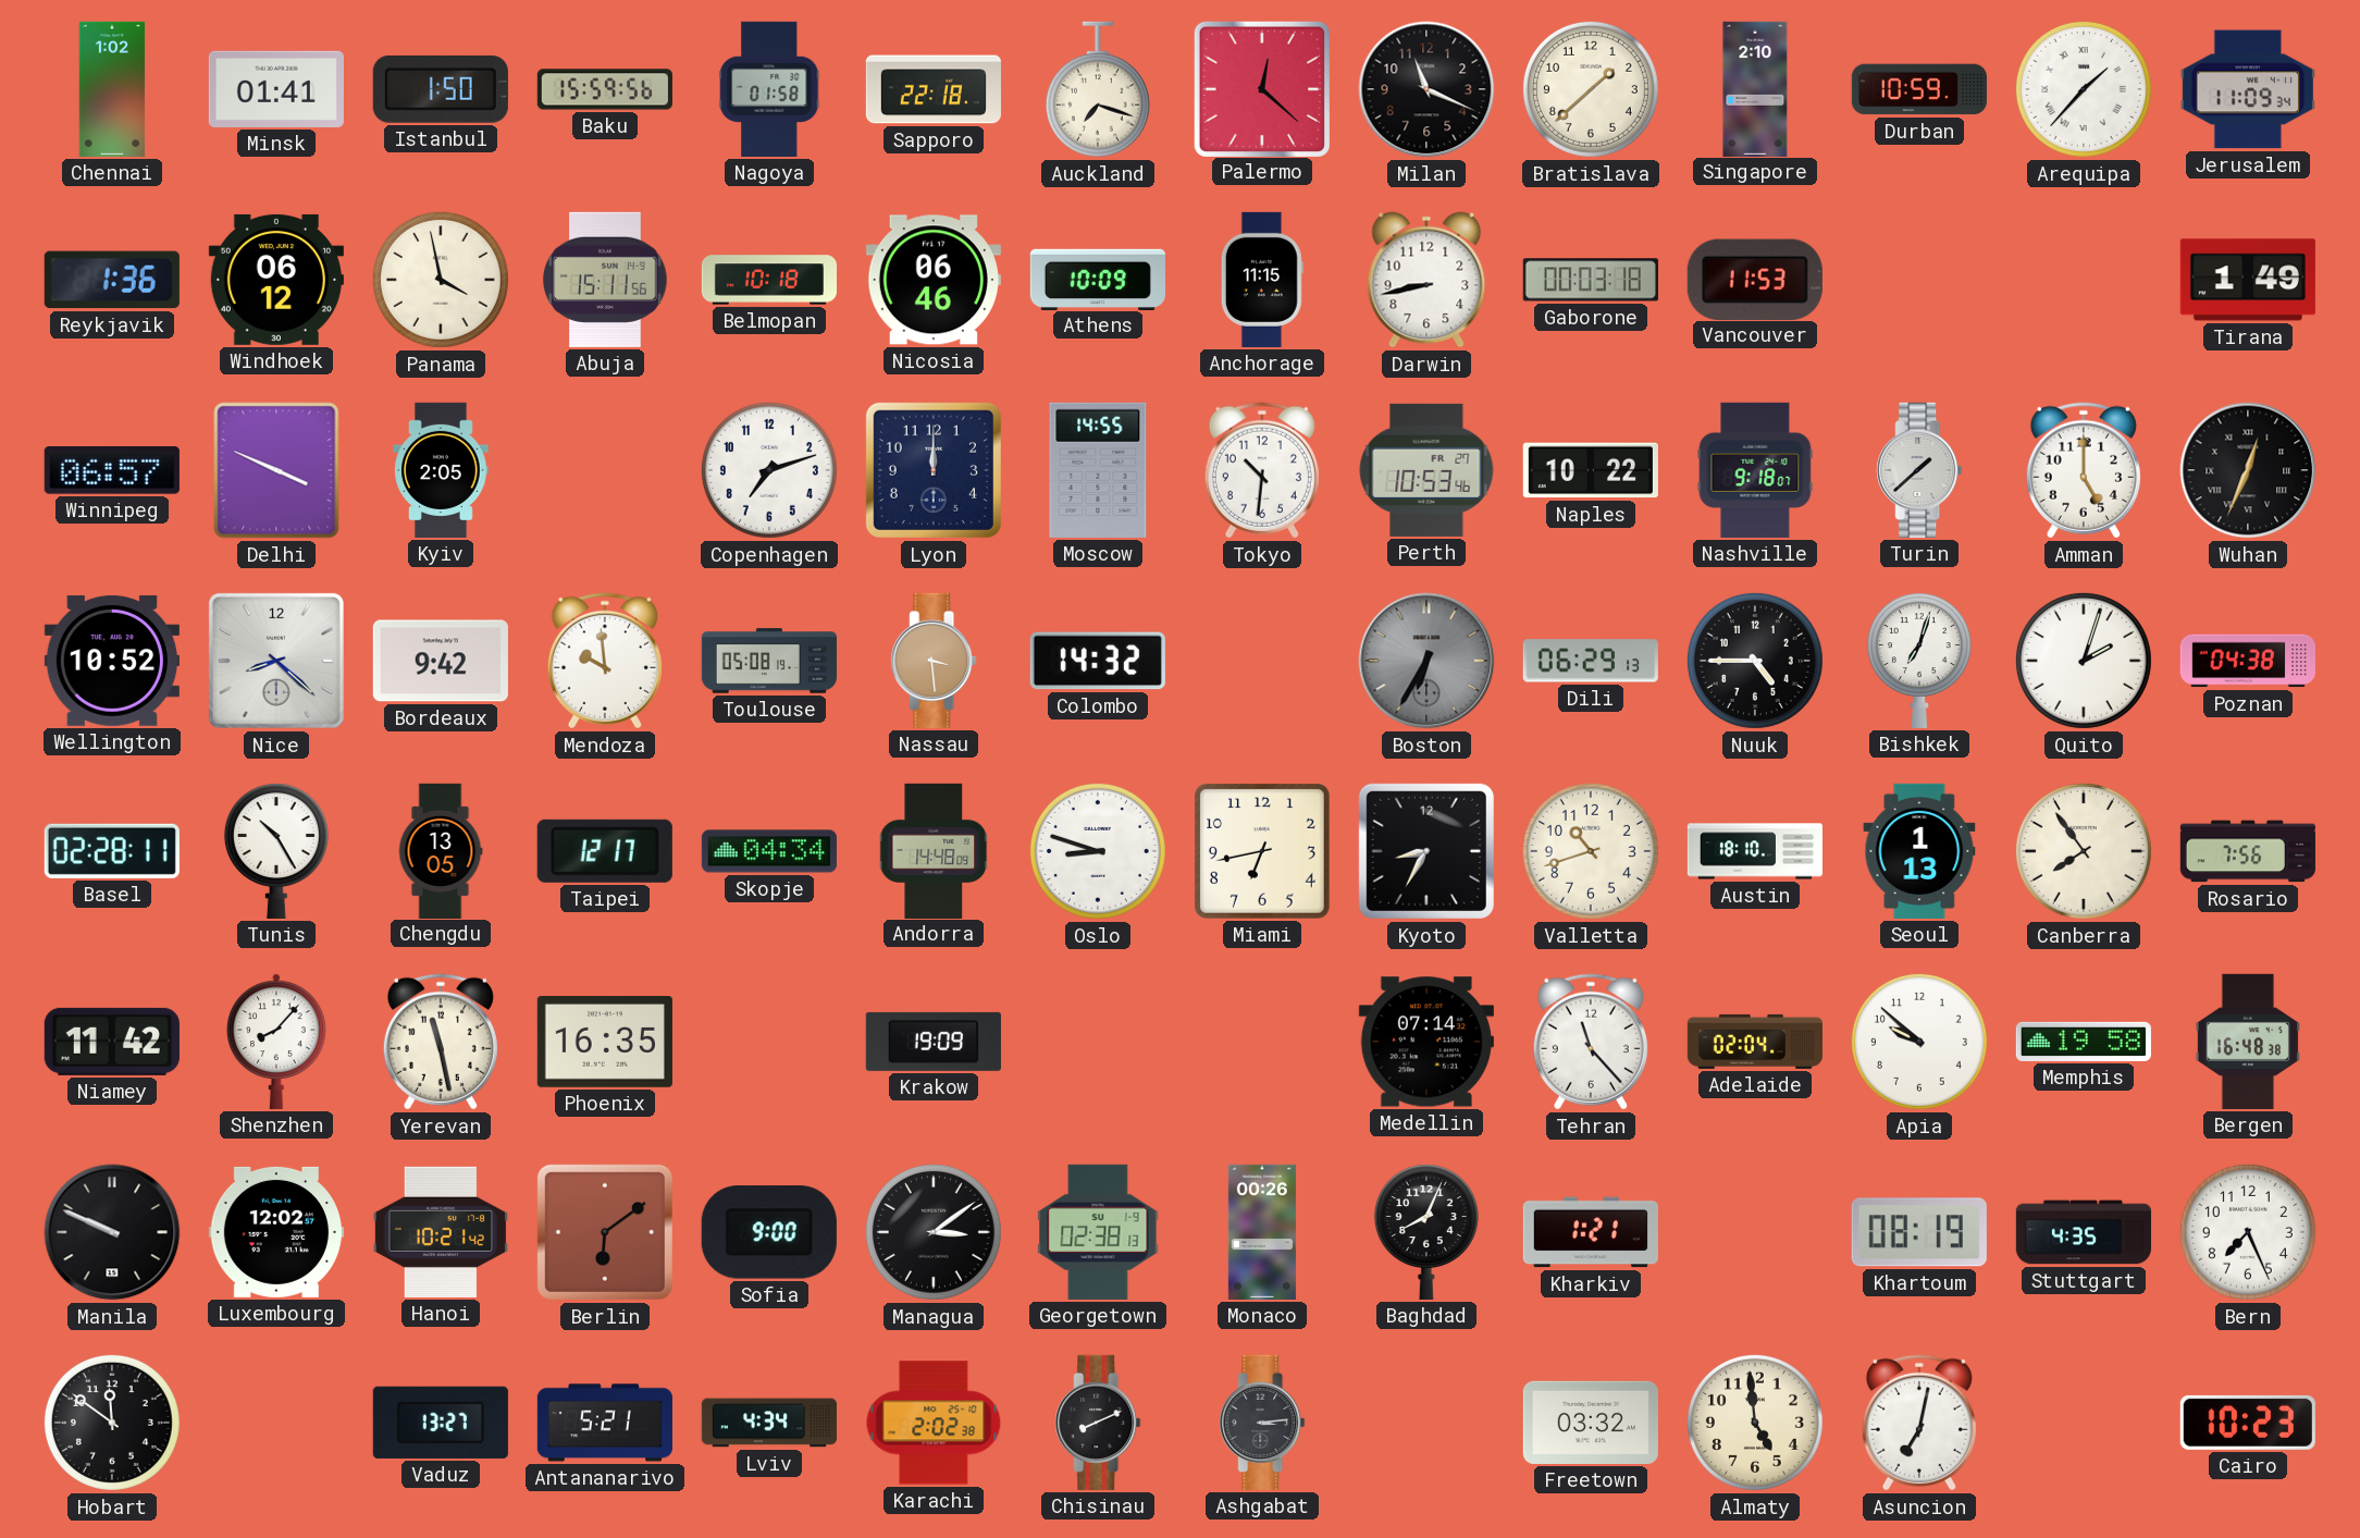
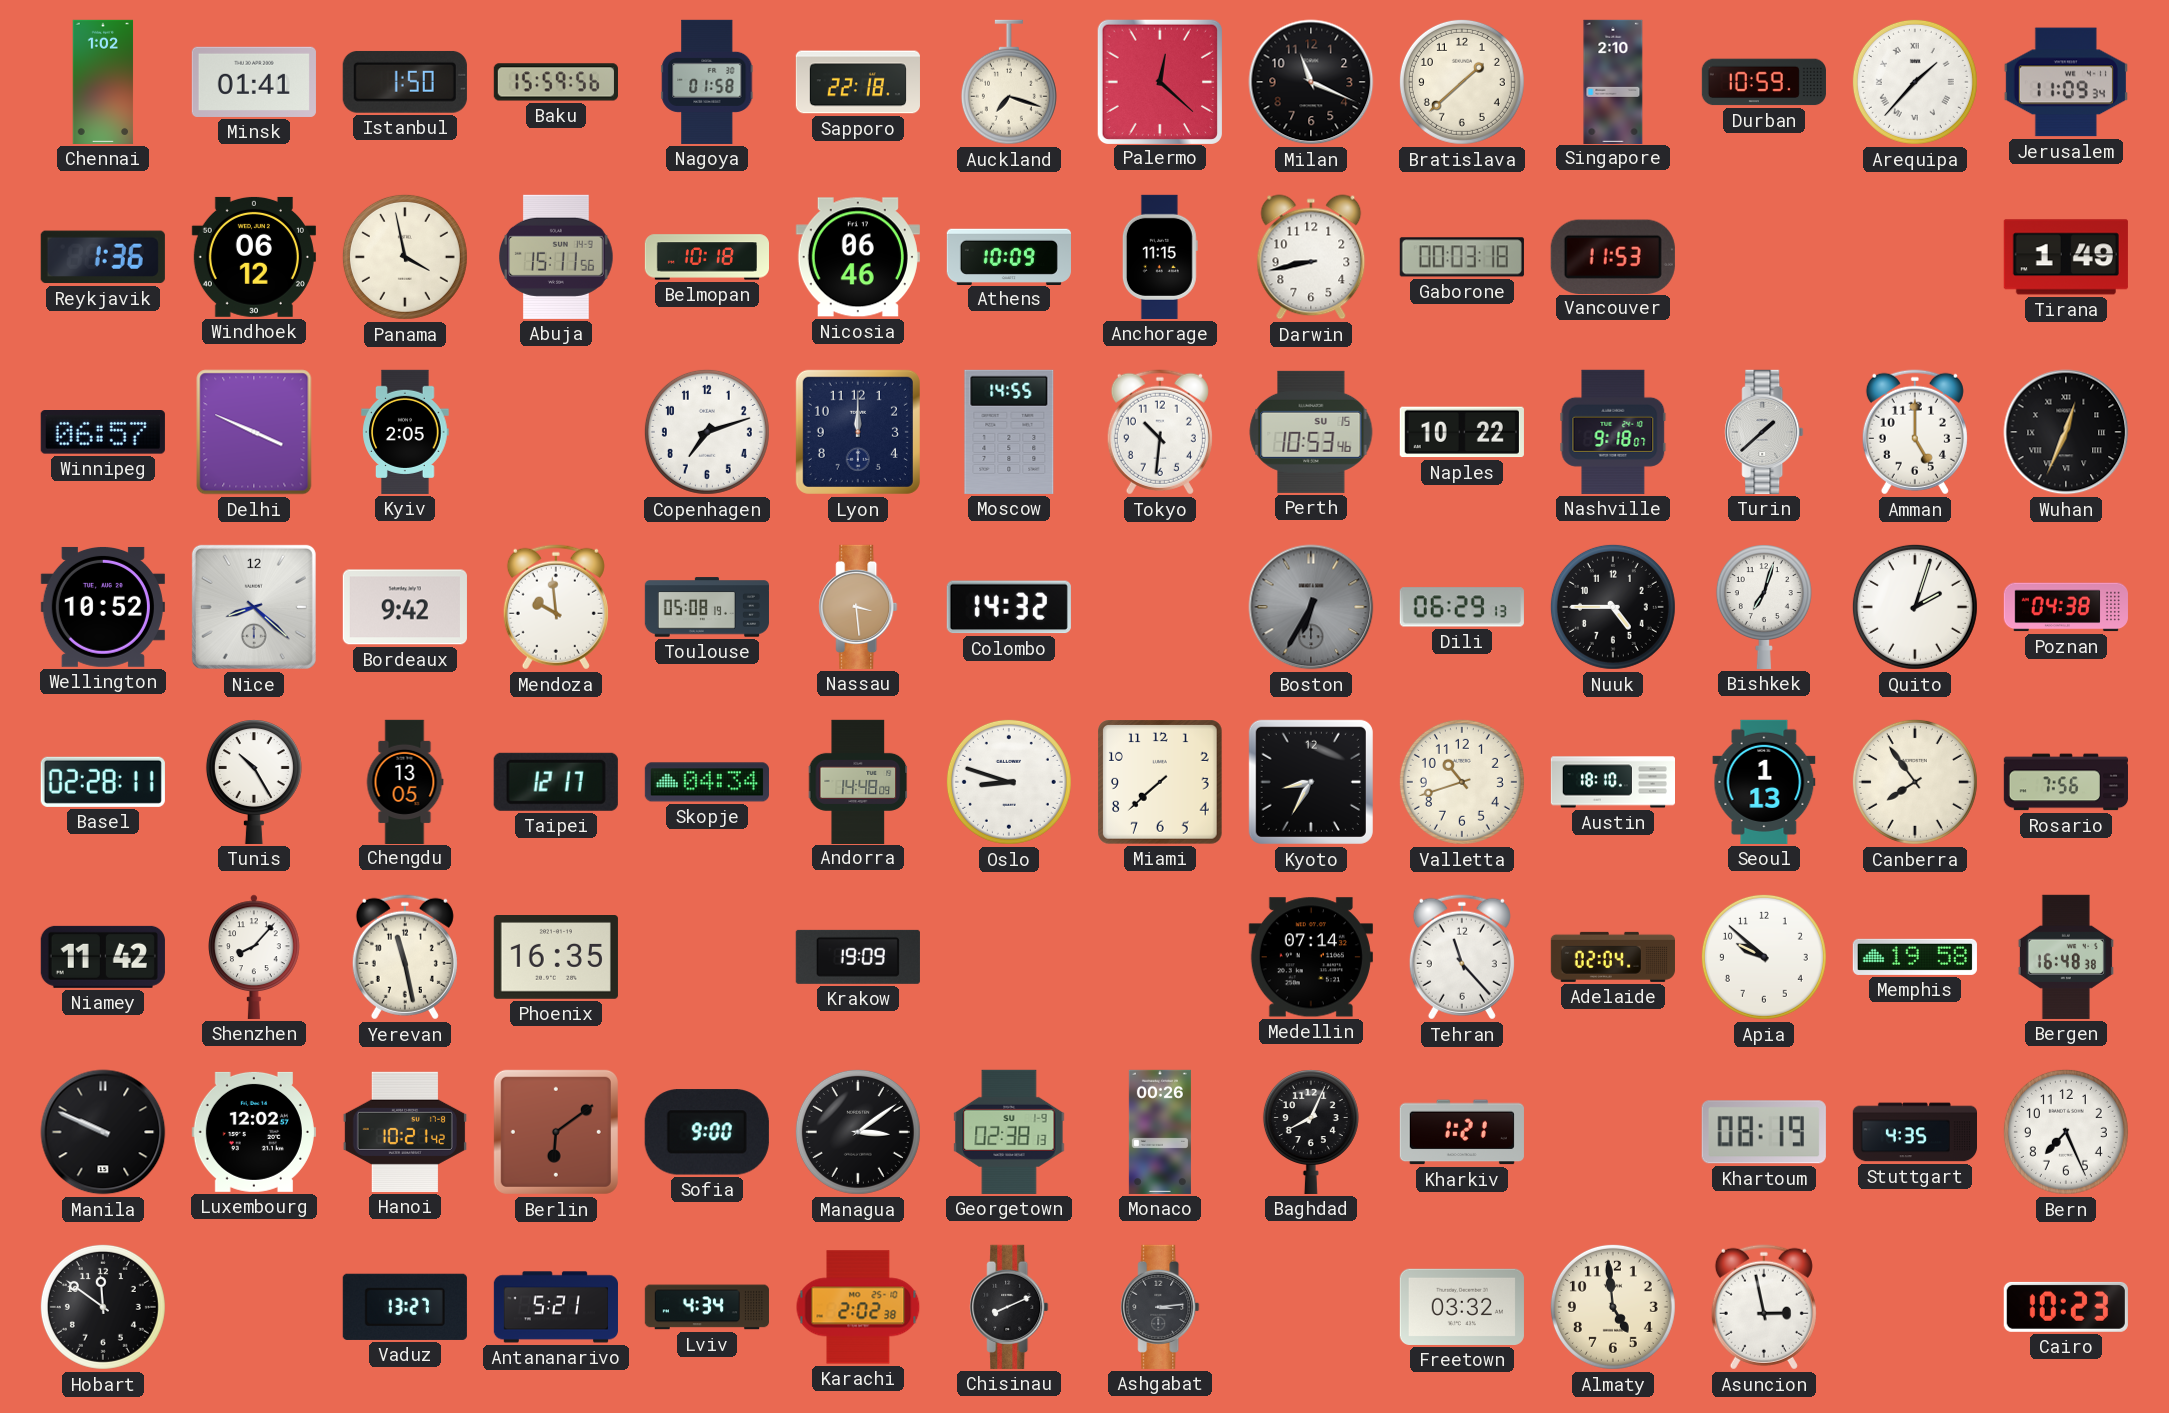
Perth date: FR 27 -> SU 15 (1311, 432)
Miami: 6:43 -> 7:38 (1161, 783)
Asuncion: 7:02 -> 2:58 (1764, 1307)
